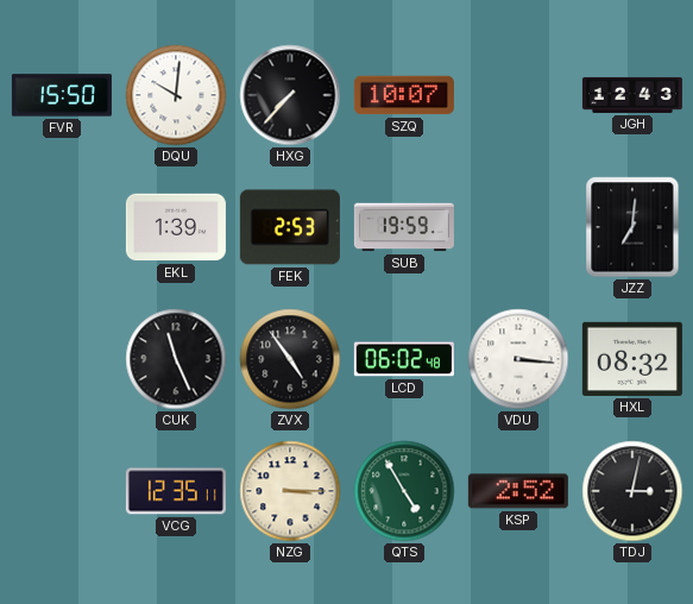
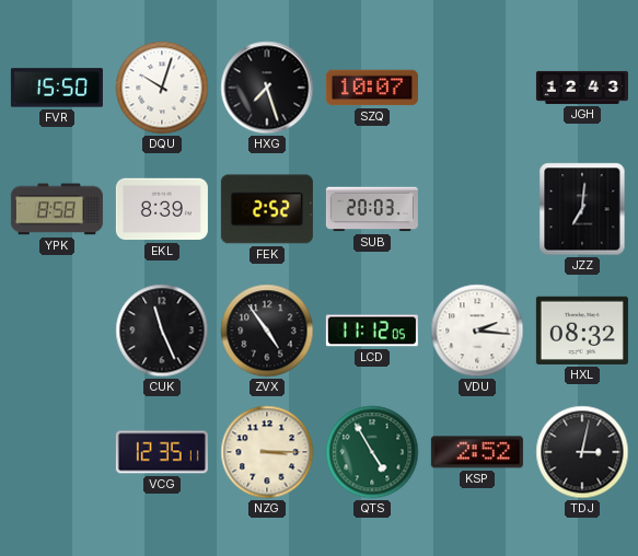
DQU: 10:01 -> 10:03 (162, 88)
HXG: 7:37 -> 7:27 (267, 88)
YPK: none -> 8:58 (57, 209)
EKL: 1:39 -> 8:39 (162, 209)
FEK: 2:53 -> 2:52 (267, 209)
SUB: 19:59 -> 20:03 (372, 209)
LCD: 06:02 -> 11:12 (372, 331)
VDU: 3:16 -> 2:16 (477, 331)
